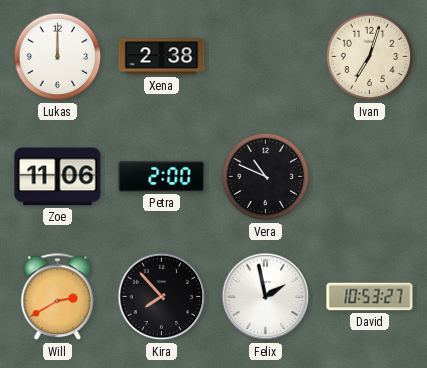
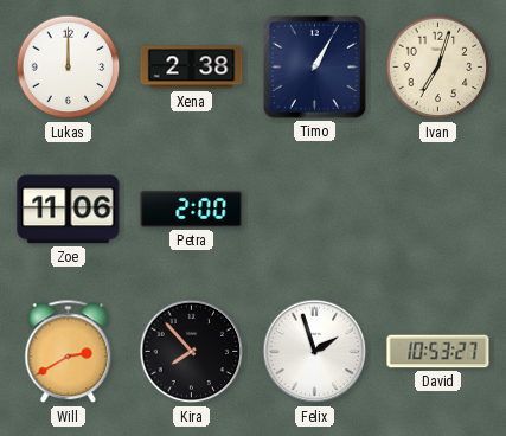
Timo: none -> 1:05 (315, 68)
Vera: 10:49 -> none (266, 177)
Felix: 1:58 -> 1:57 (315, 352)
